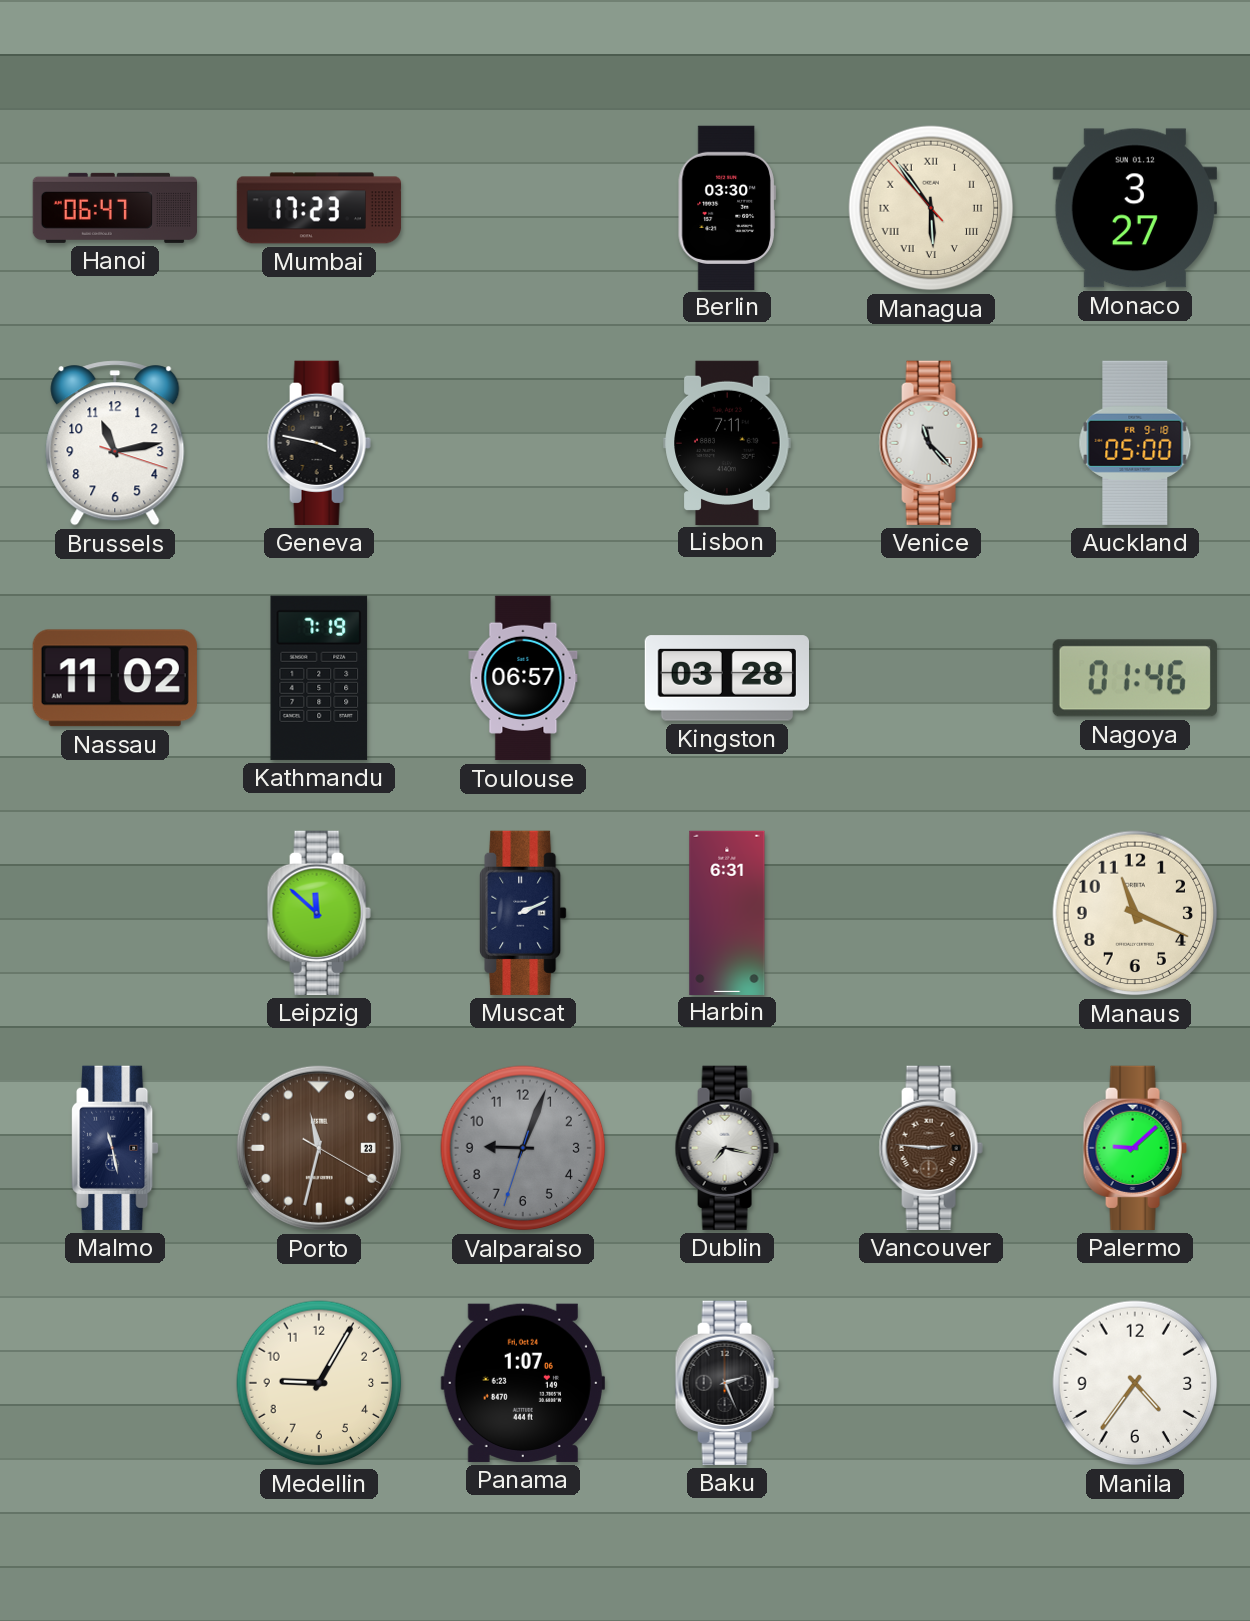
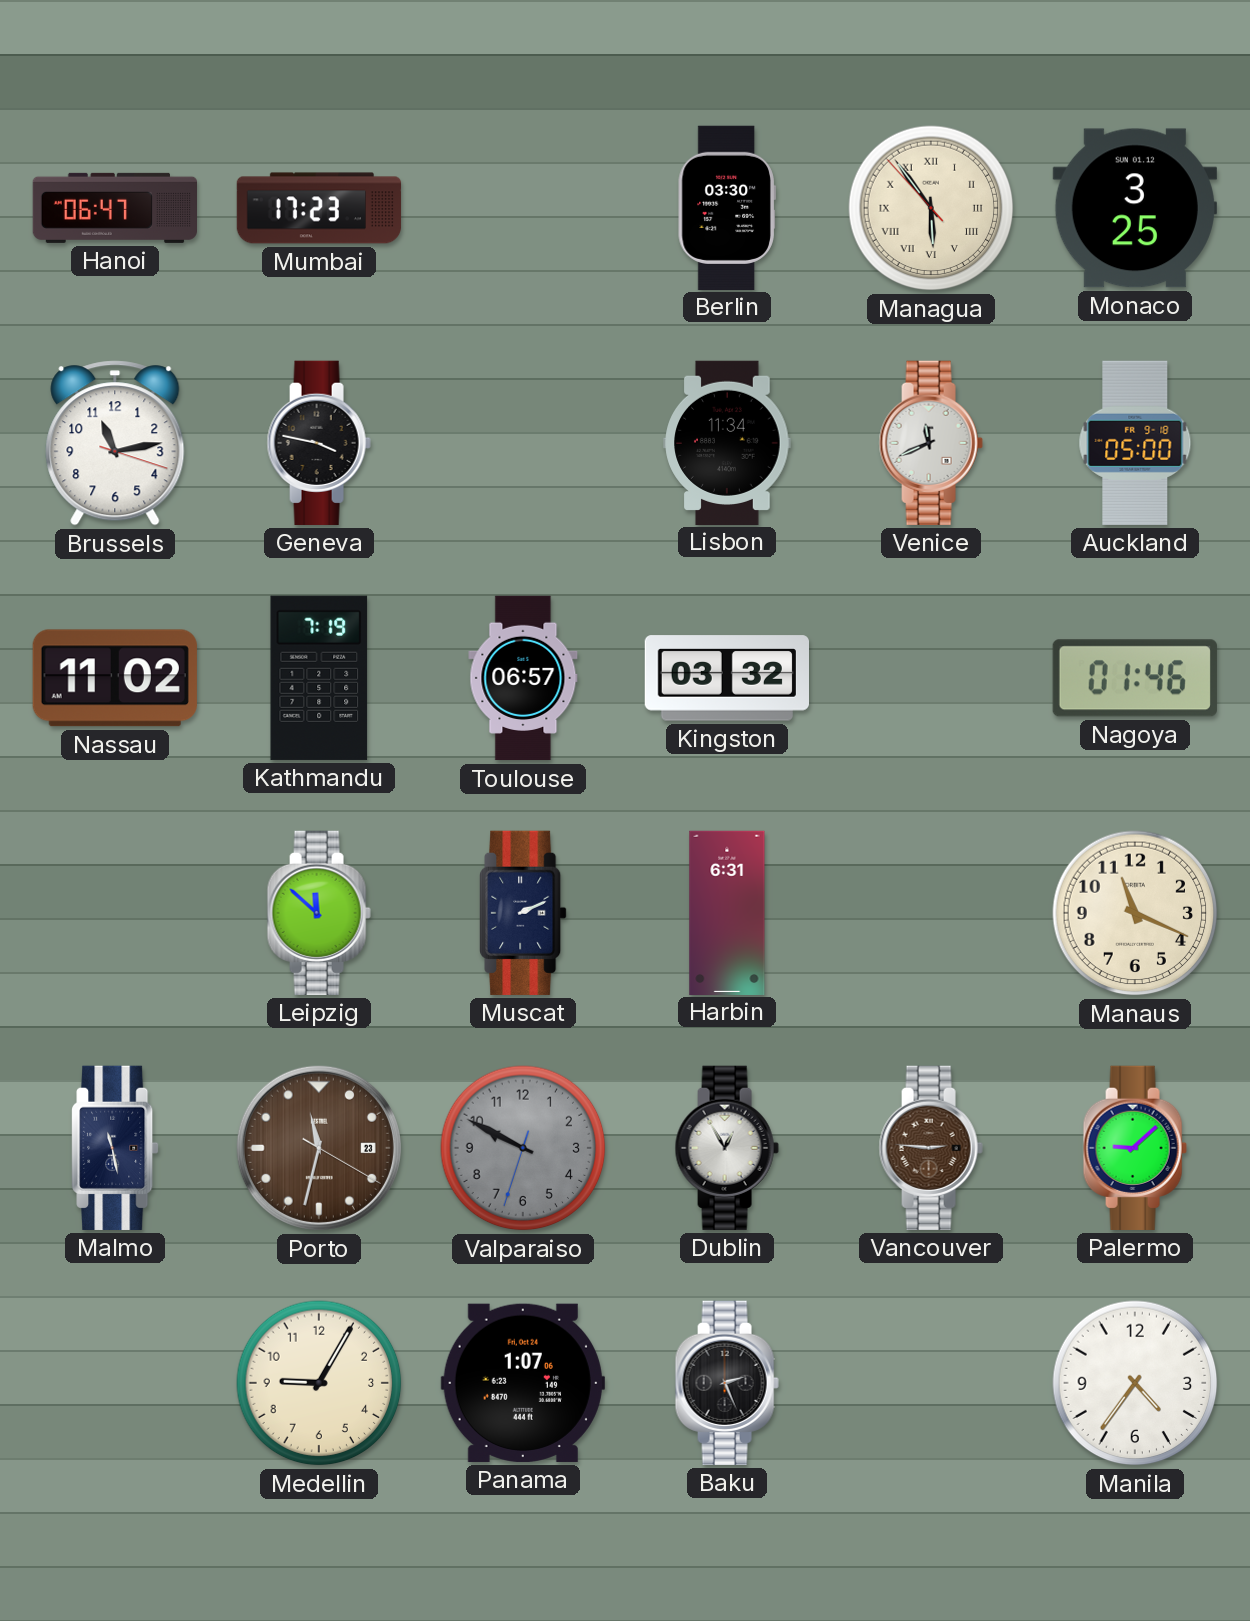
Monaco: 3:27 -> 3:25 (1135, 208)
Lisbon: 7:11 -> 11:34 (727, 442)
Venice: 11:23 -> 11:41 (931, 443)
Kingston: 03:28 -> 03:32 (726, 678)
Valparaiso: 9:03 -> 9:49 (523, 1148)
Dublin: 7:17 -> 12:55 (727, 1148)
